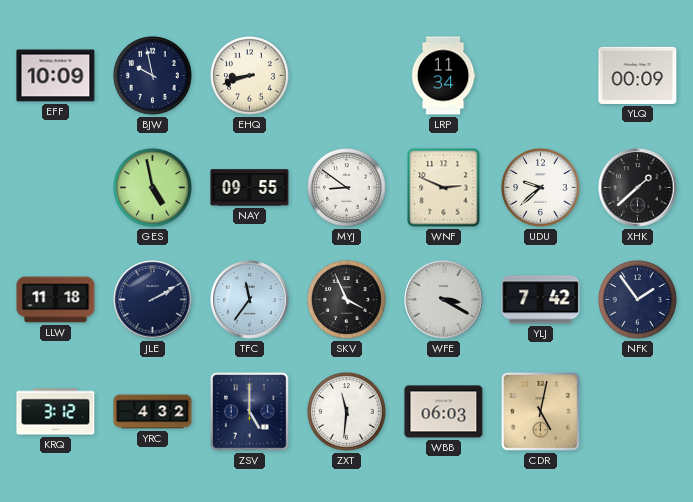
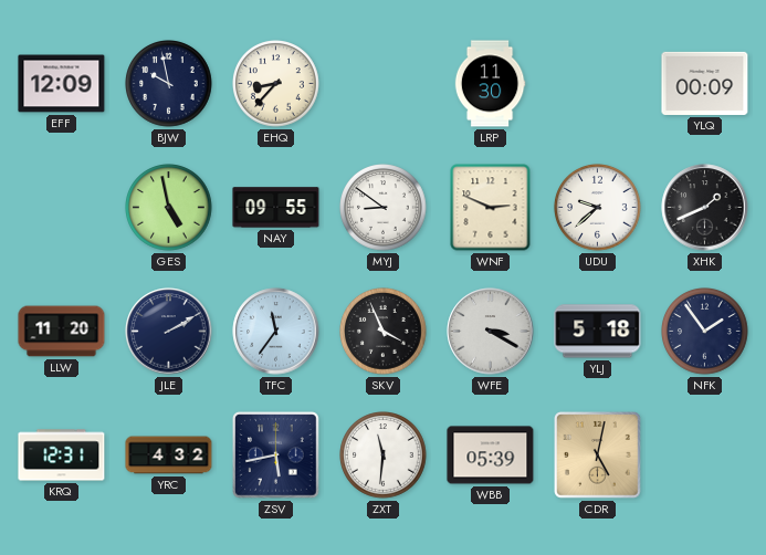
EFF: 10:09 -> 12:09 (62, 84)
EHQ: 8:42 -> 8:37 (276, 84)
LRP: 11:34 -> 11:30 (490, 84)
XHK: 1:38 -> 1:41 (705, 208)
LLW: 11:18 -> 11:20 (62, 332)
YLJ: 7:42 -> 5:18 (598, 332)
KRQ: 3:12 -> 12:31 (62, 455)
ZSV: 5:00 -> 5:43 (276, 455)
WBB: 06:03 -> 05:39 (491, 455)
